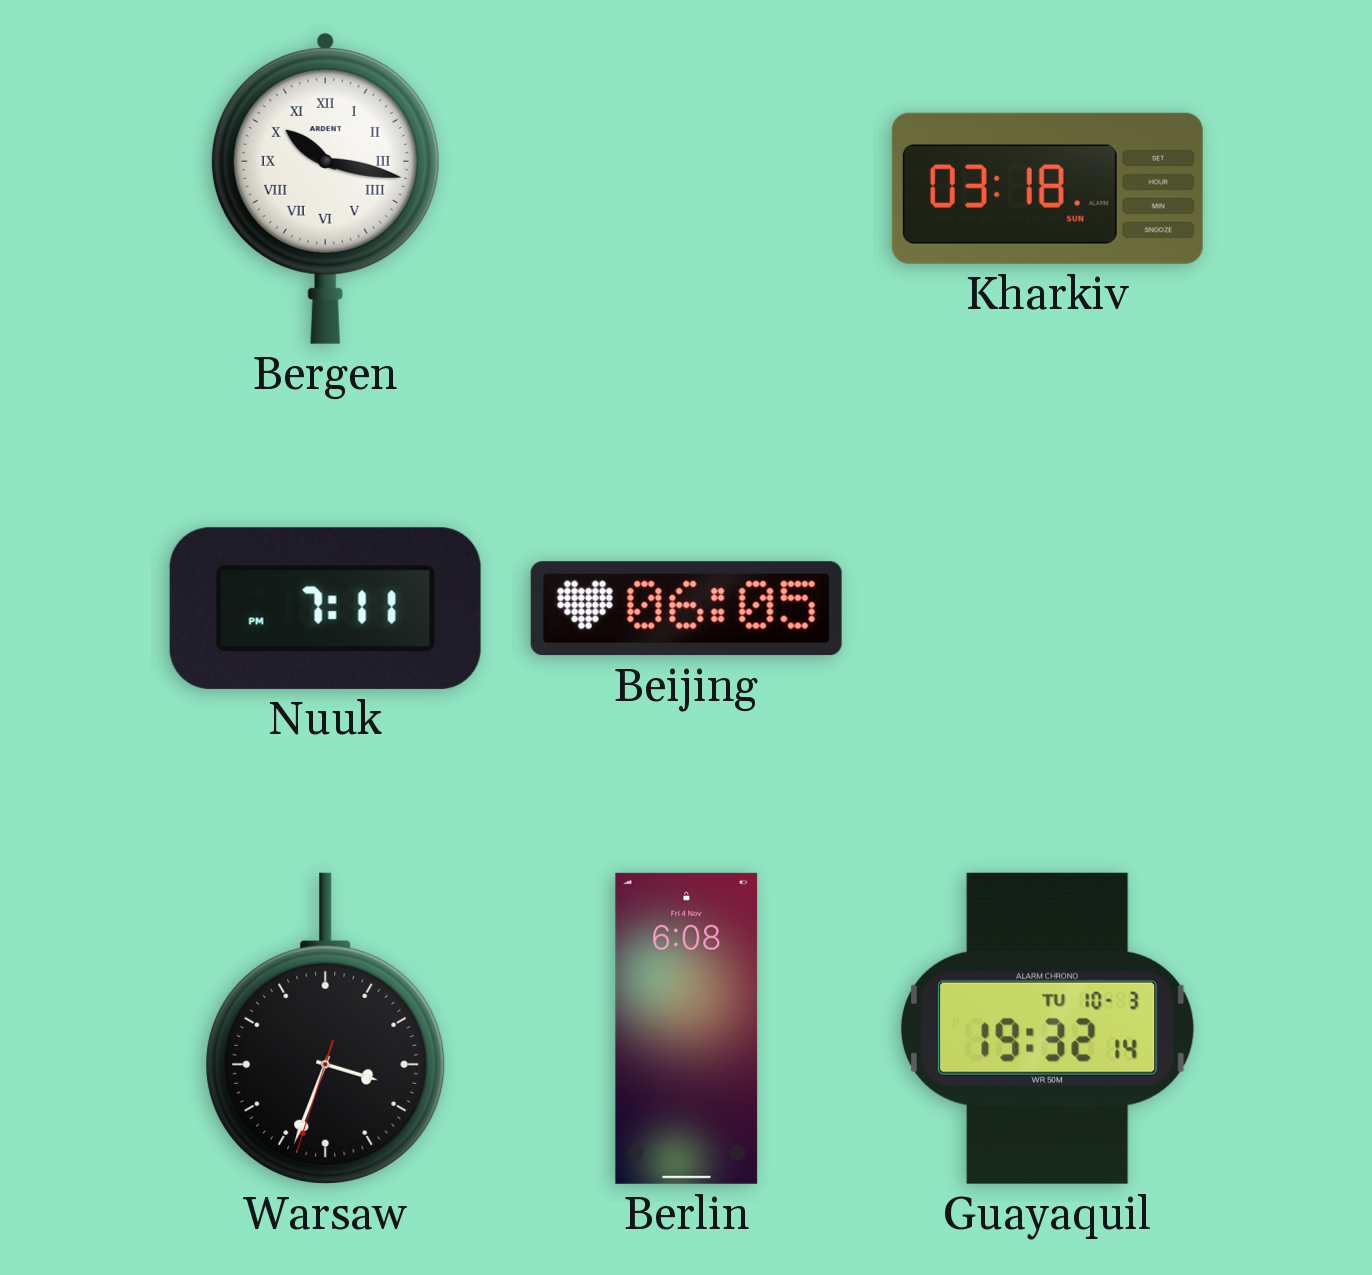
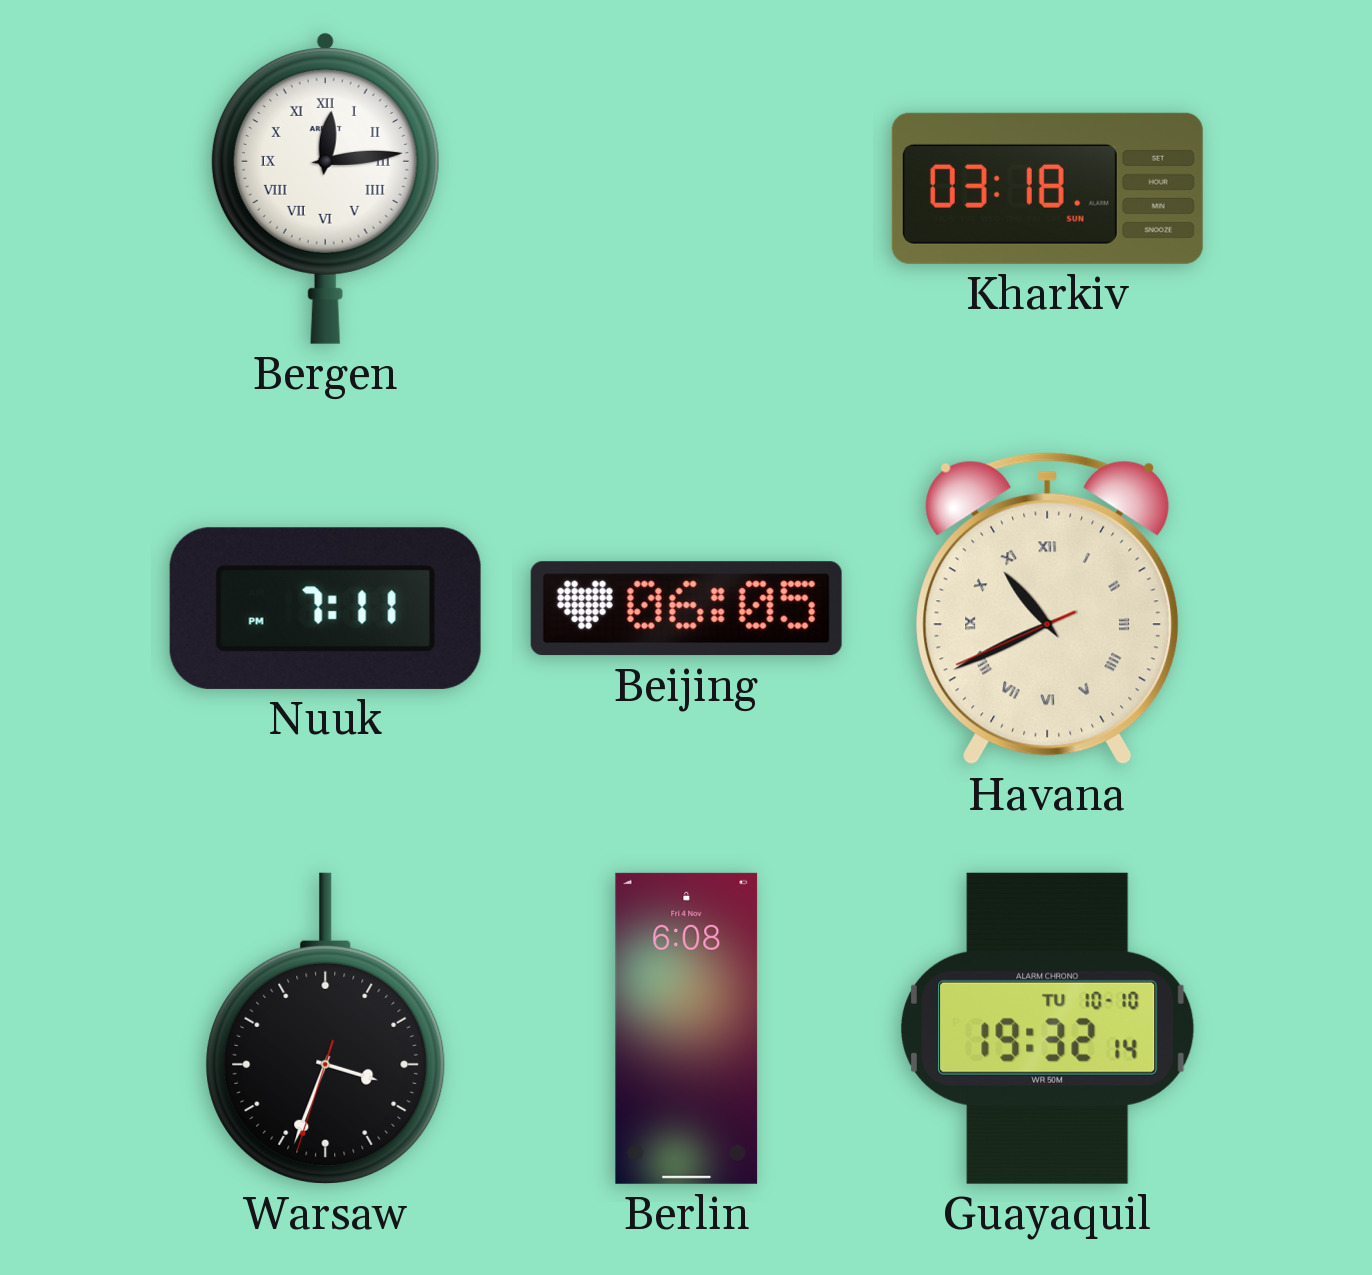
Bergen: 10:17 -> 12:14 (325, 188)
Havana: none -> 10:40 (1048, 609)
Guayaquil date: TU 10-3 -> TU 10-10 (1048, 1028)
